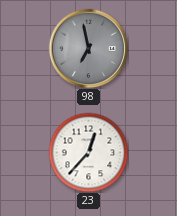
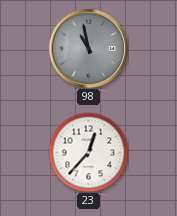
98: 6:58 -> 10:58 (88, 48)
